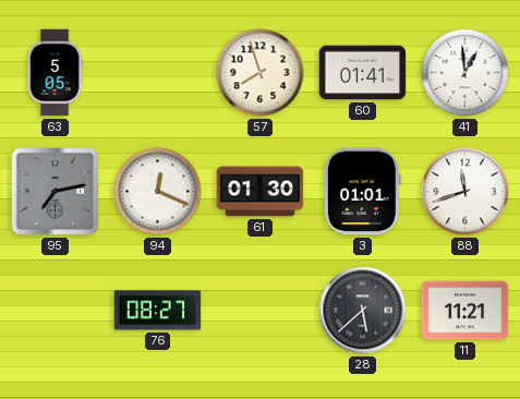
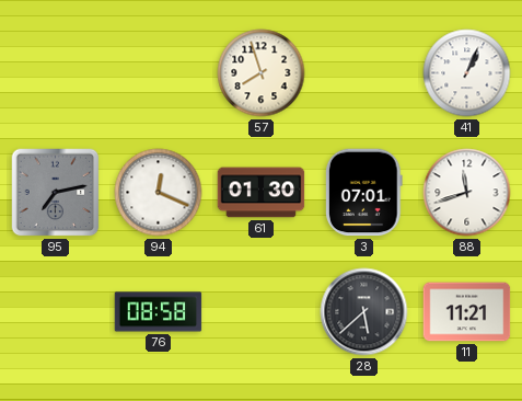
63: 5:05 -> none (55, 73)
60: 01:41 -> none (363, 73)
41: 12:59 -> 1:04 (467, 73)
3: 01:01 -> 07:01 (363, 193)
76: 08:27 -> 08:58 (159, 312)
